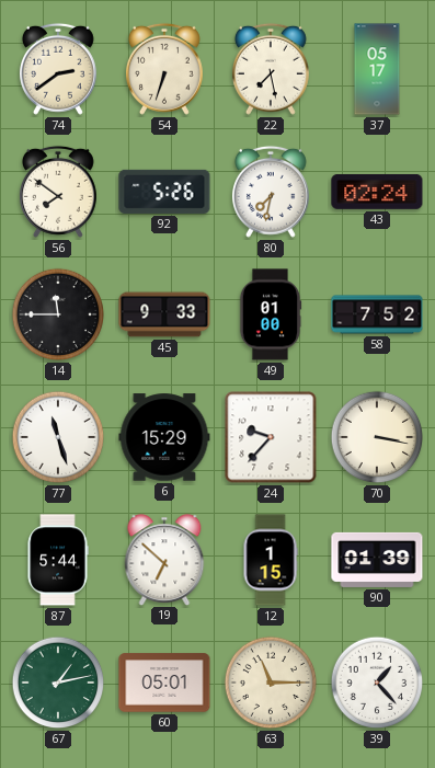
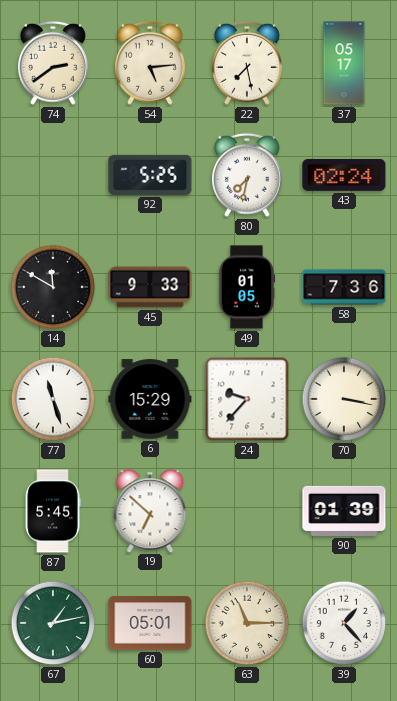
54: 6:33 -> 5:14 (150, 63)
56: 7:51 -> none (58, 192)
92: 5:26 -> 5:25 (150, 175)
14: 11:45 -> 11:50 (53, 287)
49: 01:00 -> 01:05 (247, 287)
58: 7:52 -> 7:36 (344, 287)
87: 5:44 -> 5:45 (53, 511)
12: 1:15 -> none (271, 560)
